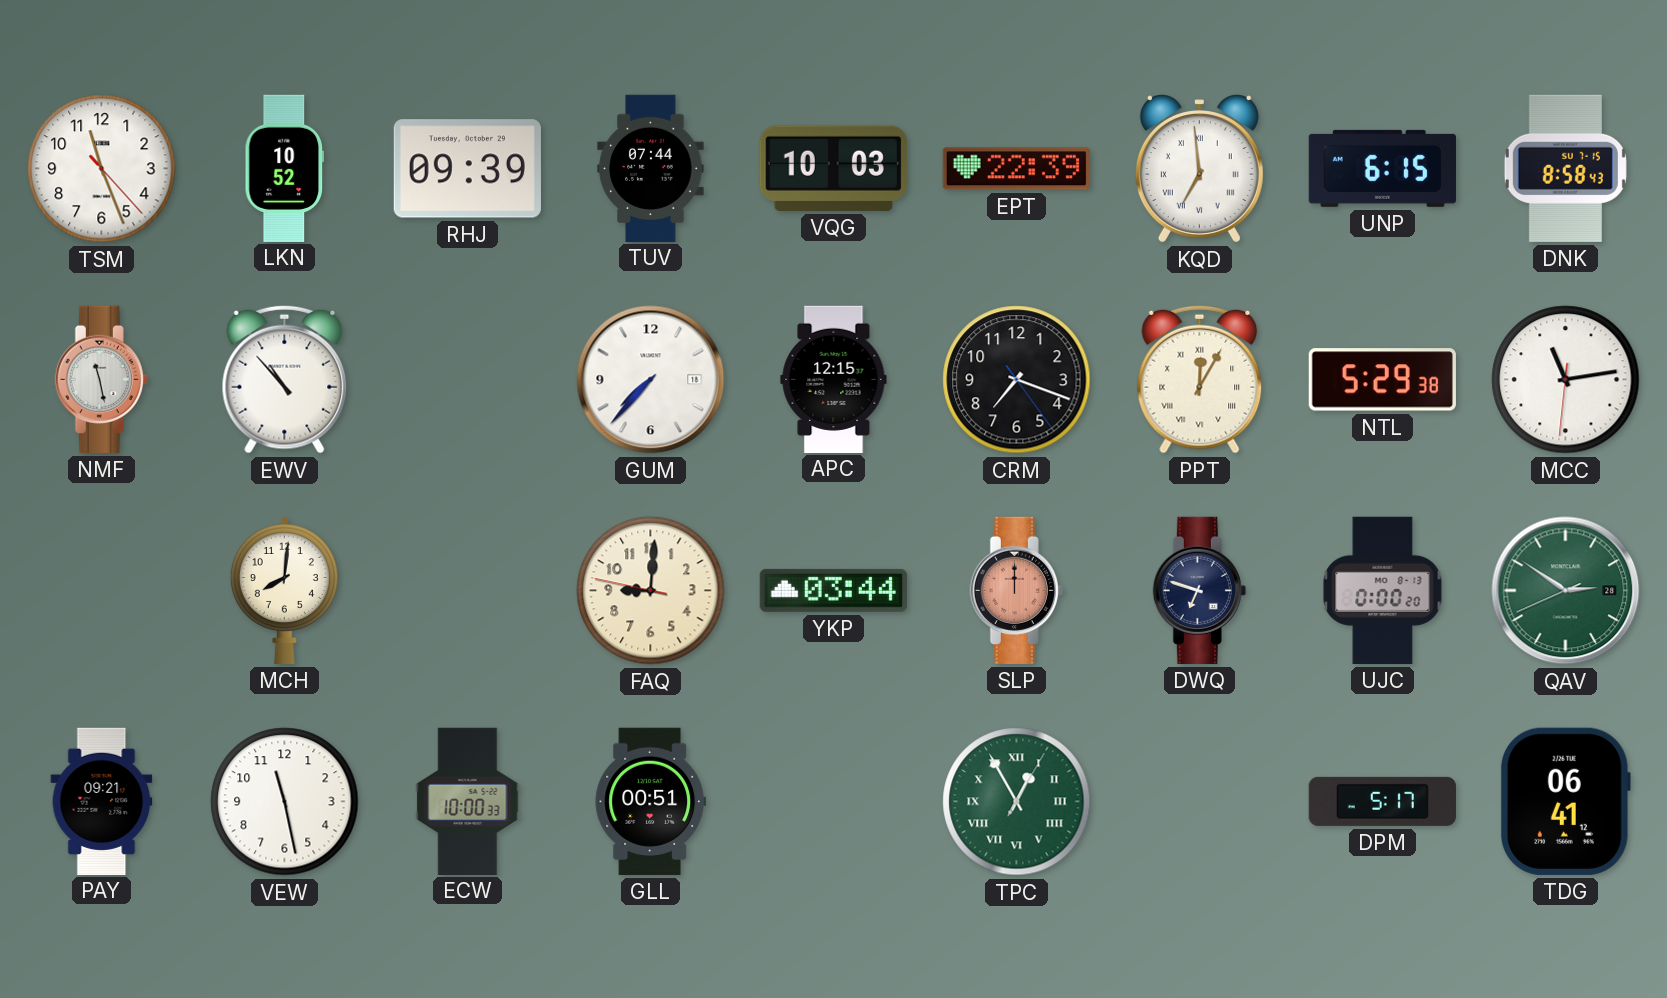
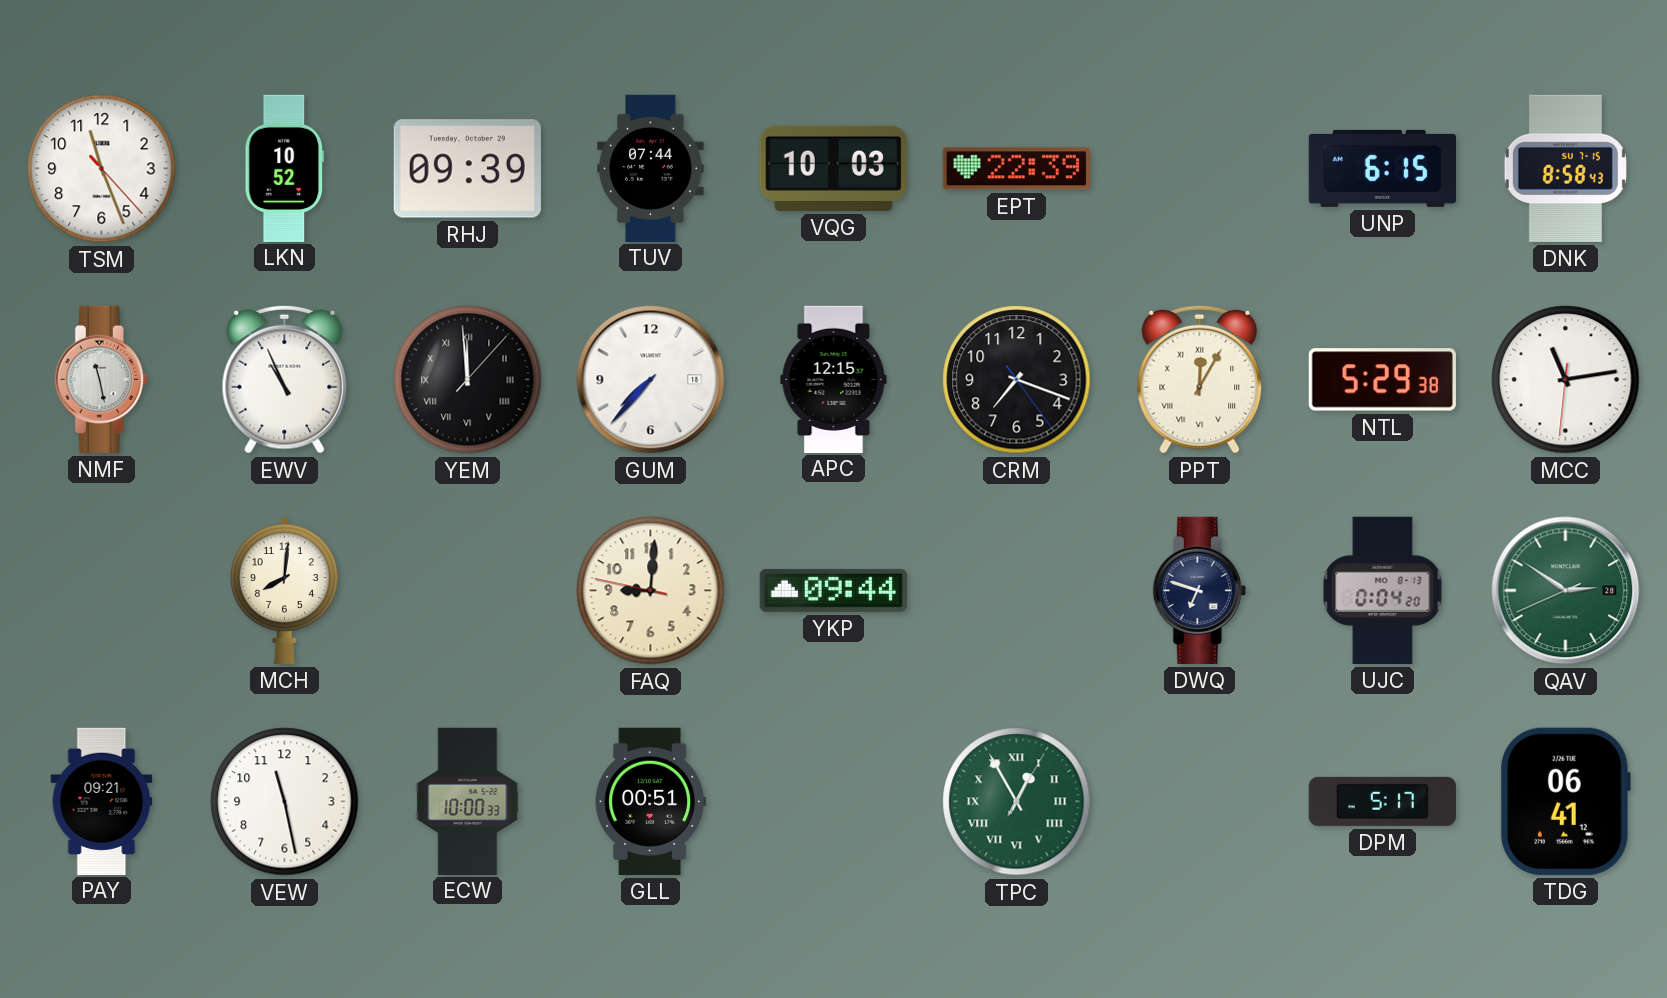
KQD: 6:59 -> none (1199, 169)
EWV: 10:53 -> 10:56 (285, 379)
YEM: none -> 11:59 (468, 380)
YKP: 03:44 -> 09:44 (833, 590)
SLP: 12:00 -> none (1016, 590)
UJC: 0:00 -> 0:04 (1383, 590)
